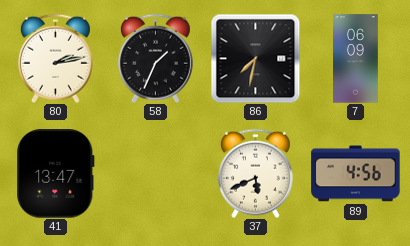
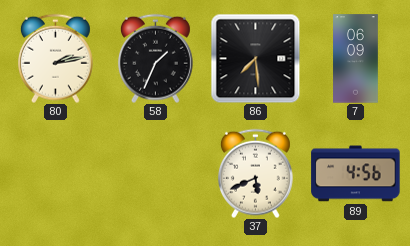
86: 7:32 -> 7:29 (255, 58)
41: 13:47 -> none (56, 174)
